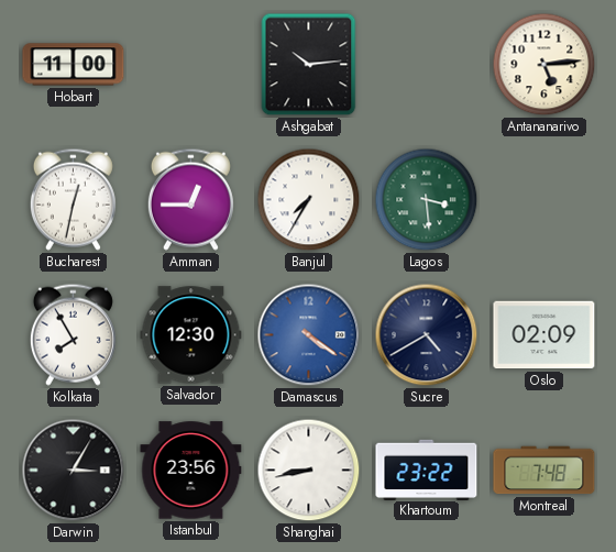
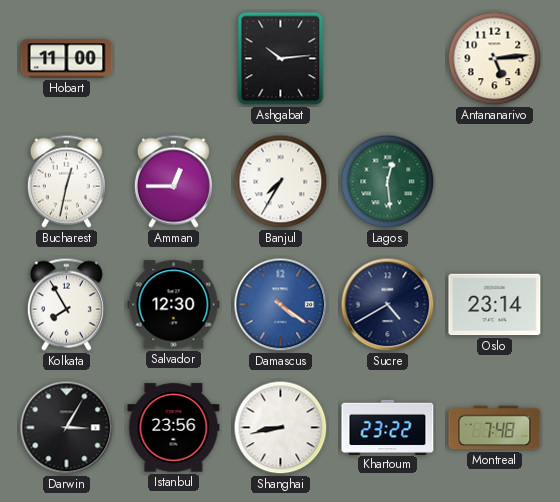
Lagos: 3:29 -> 12:29 (388, 182)
Oslo: 02:09 -> 23:14 (495, 305)
